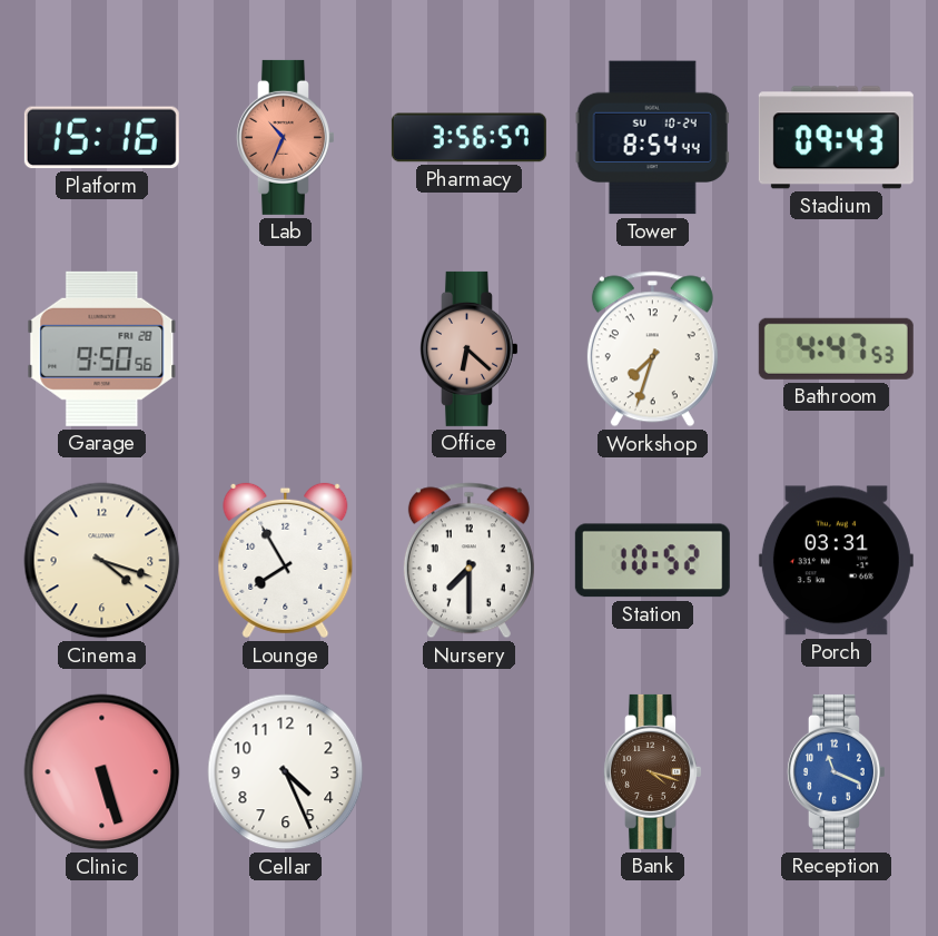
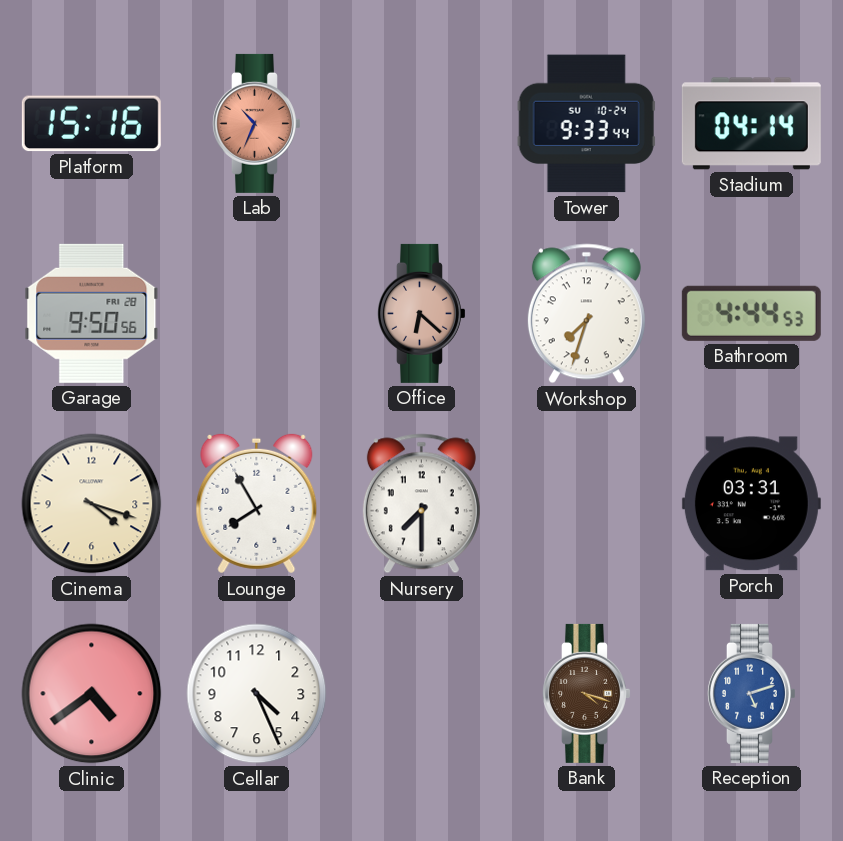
Pharmacy: 3:56 -> none (468, 138)
Tower: 8:54 -> 9:33 (586, 124)
Stadium: 09:43 -> 04:14 (751, 124)
Bathroom: 4:47 -> 4:44 (751, 313)
Station: 10:52 -> none (652, 561)
Clinic: 5:27 -> 4:39 (92, 694)
Reception: 11:19 -> 5:12 (751, 693)
